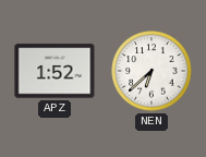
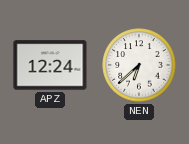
APZ: 1:52 -> 12:24 (50, 65)
